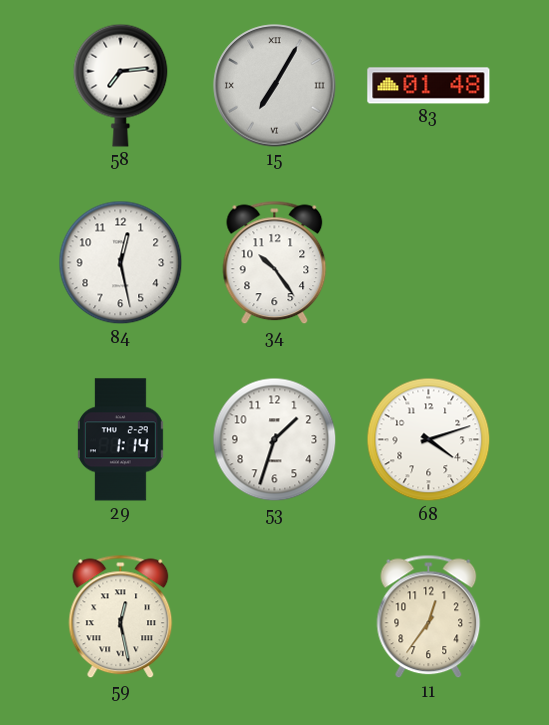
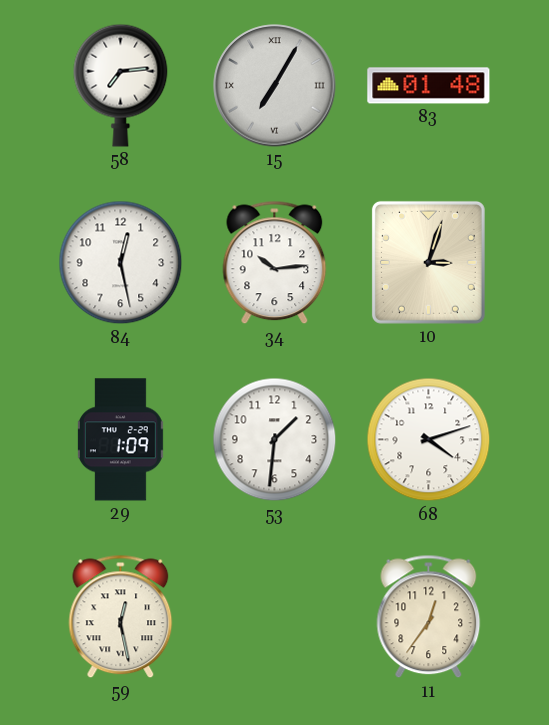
34: 10:24 -> 10:14 (275, 263)
10: none -> 3:03 (428, 262)
29: 1:14 -> 1:09 (120, 440)
53: 1:33 -> 1:31 (275, 440)
